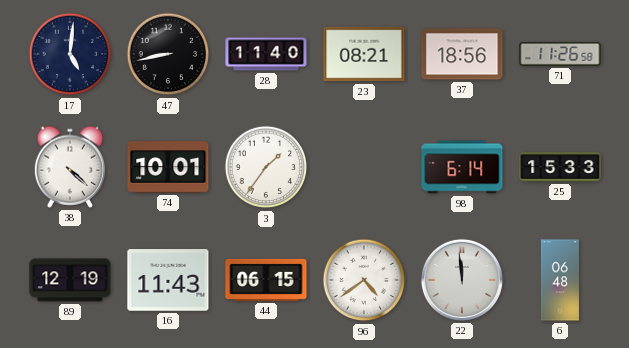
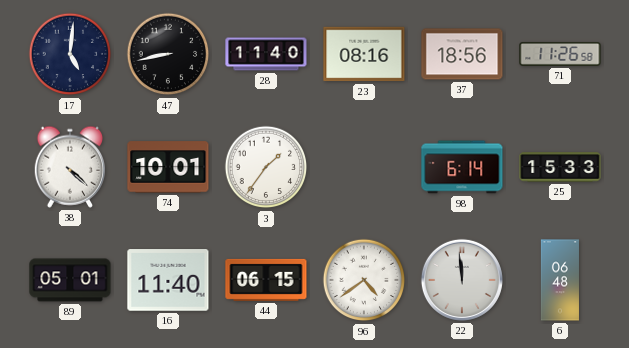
23: 08:21 -> 08:16 (364, 54)
89: 12:19 -> 05:01 (70, 280)
16: 11:43 -> 11:40 (168, 280)
